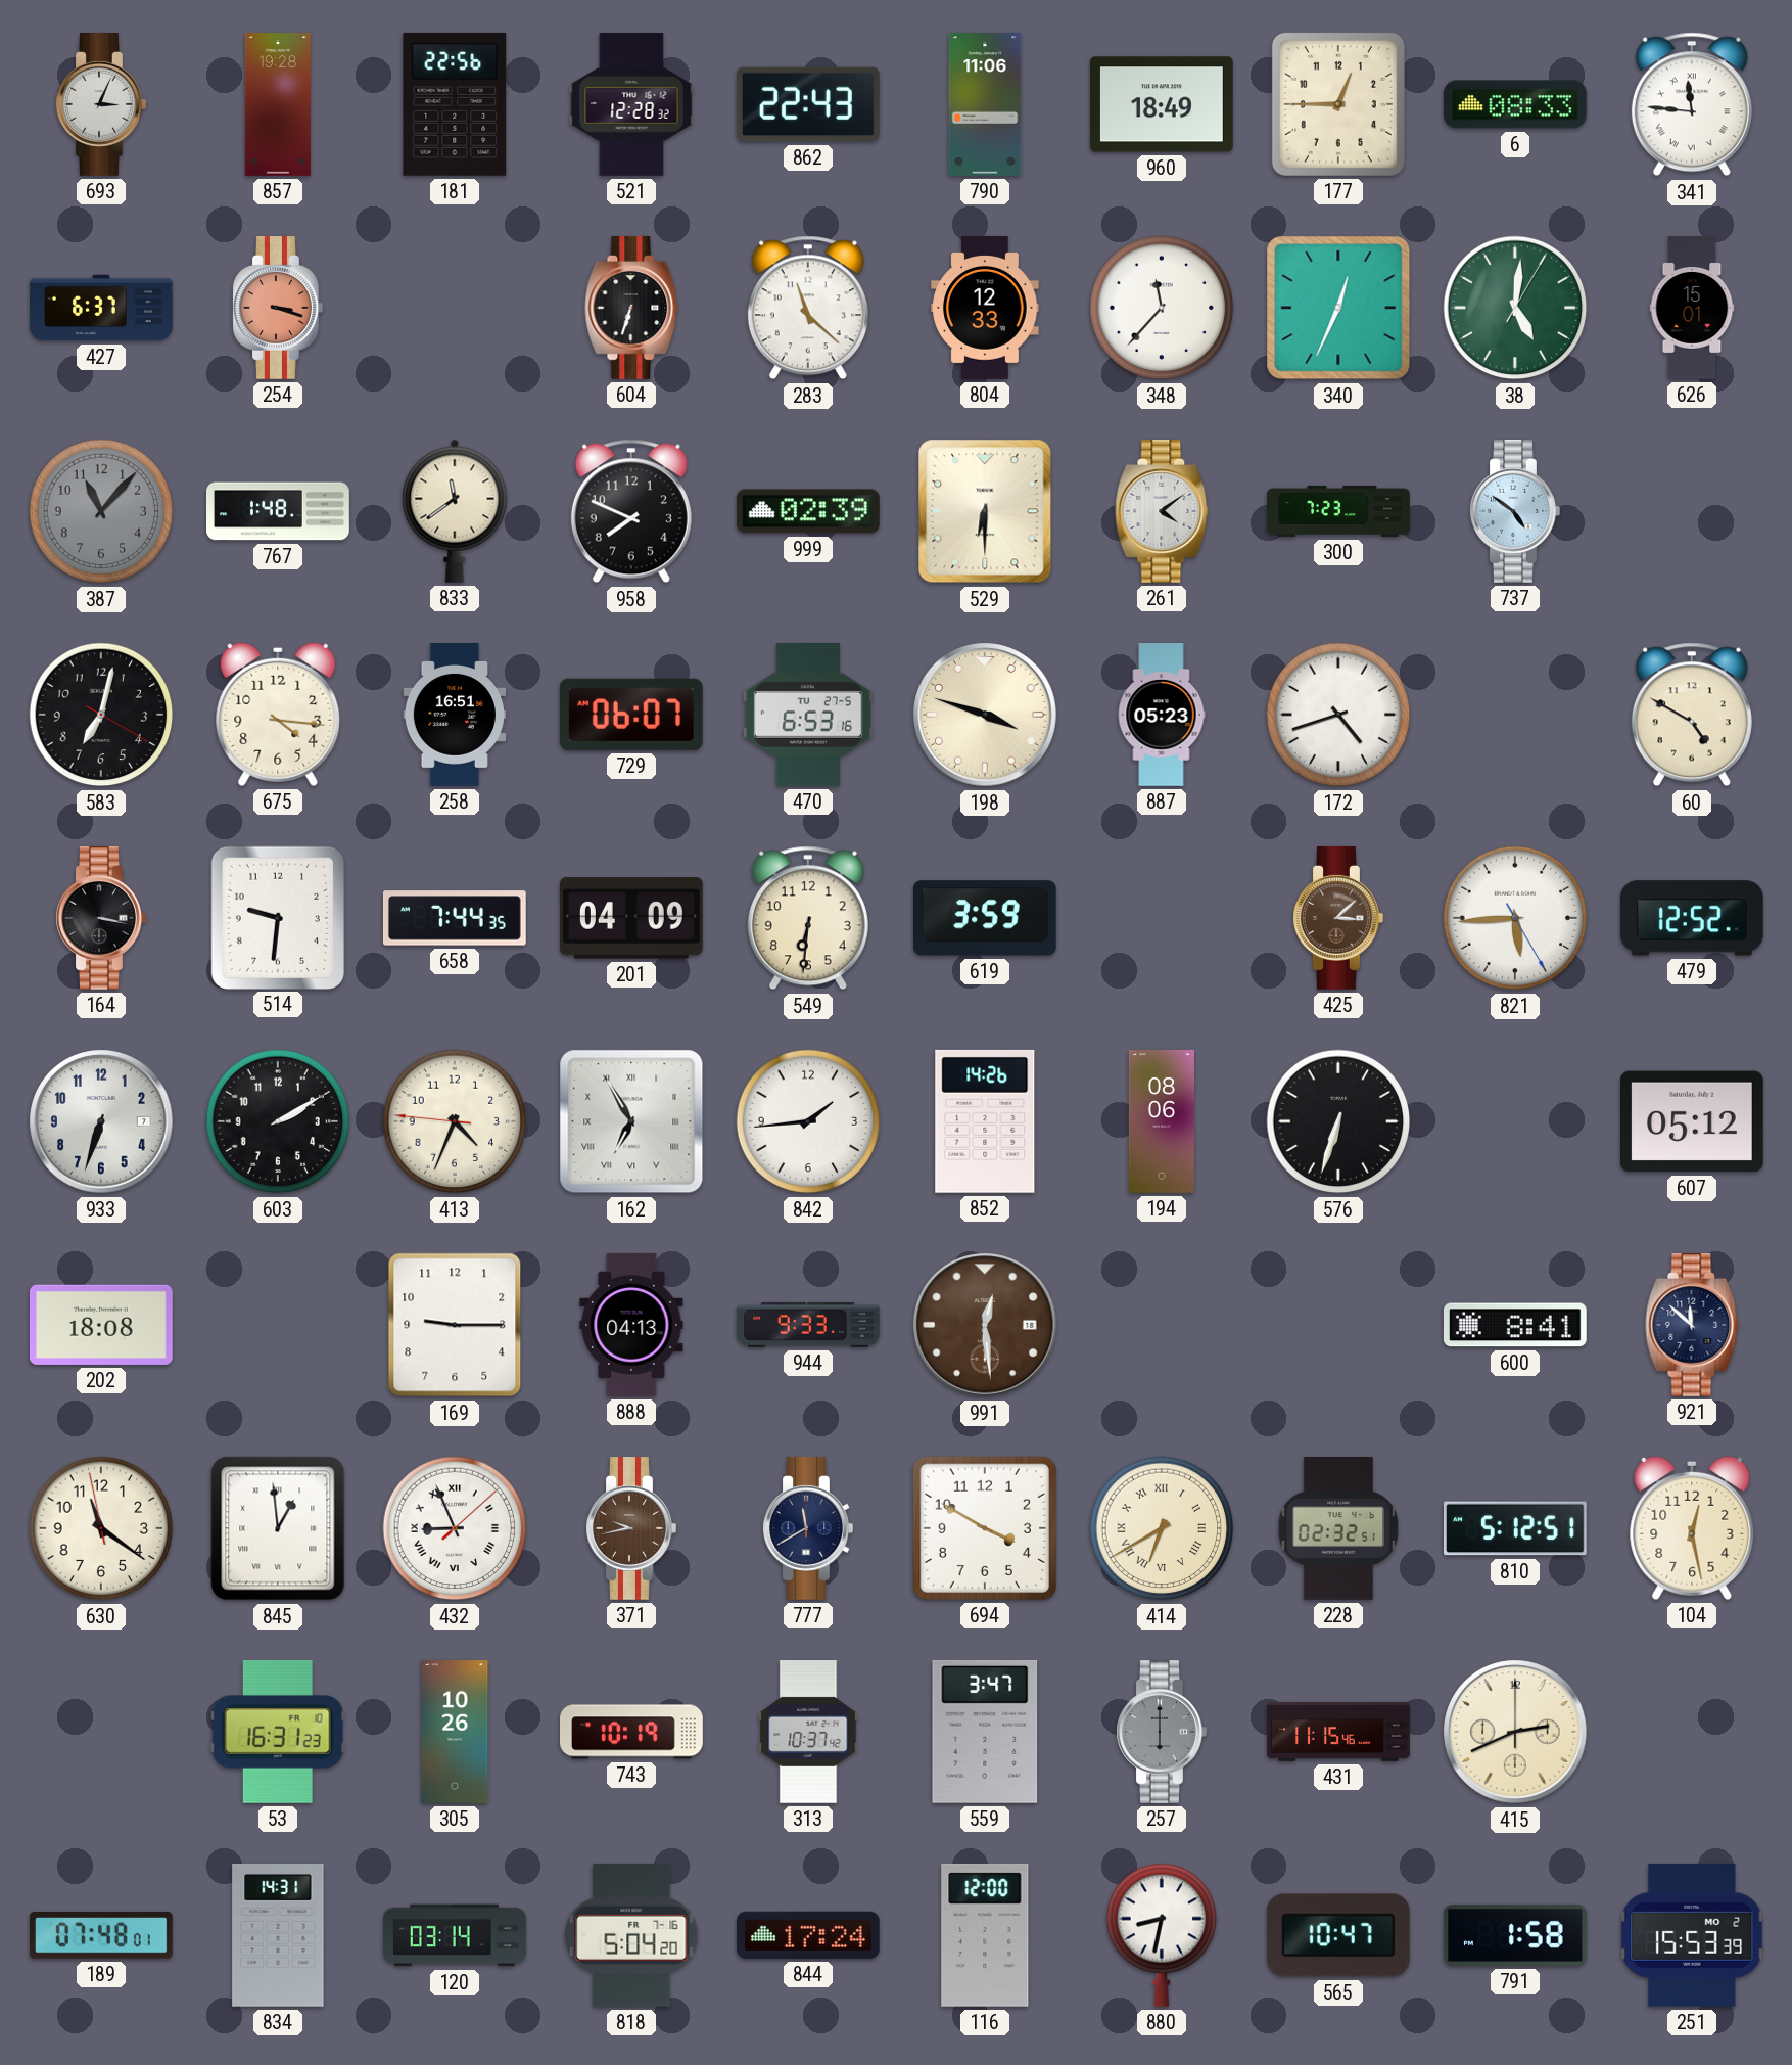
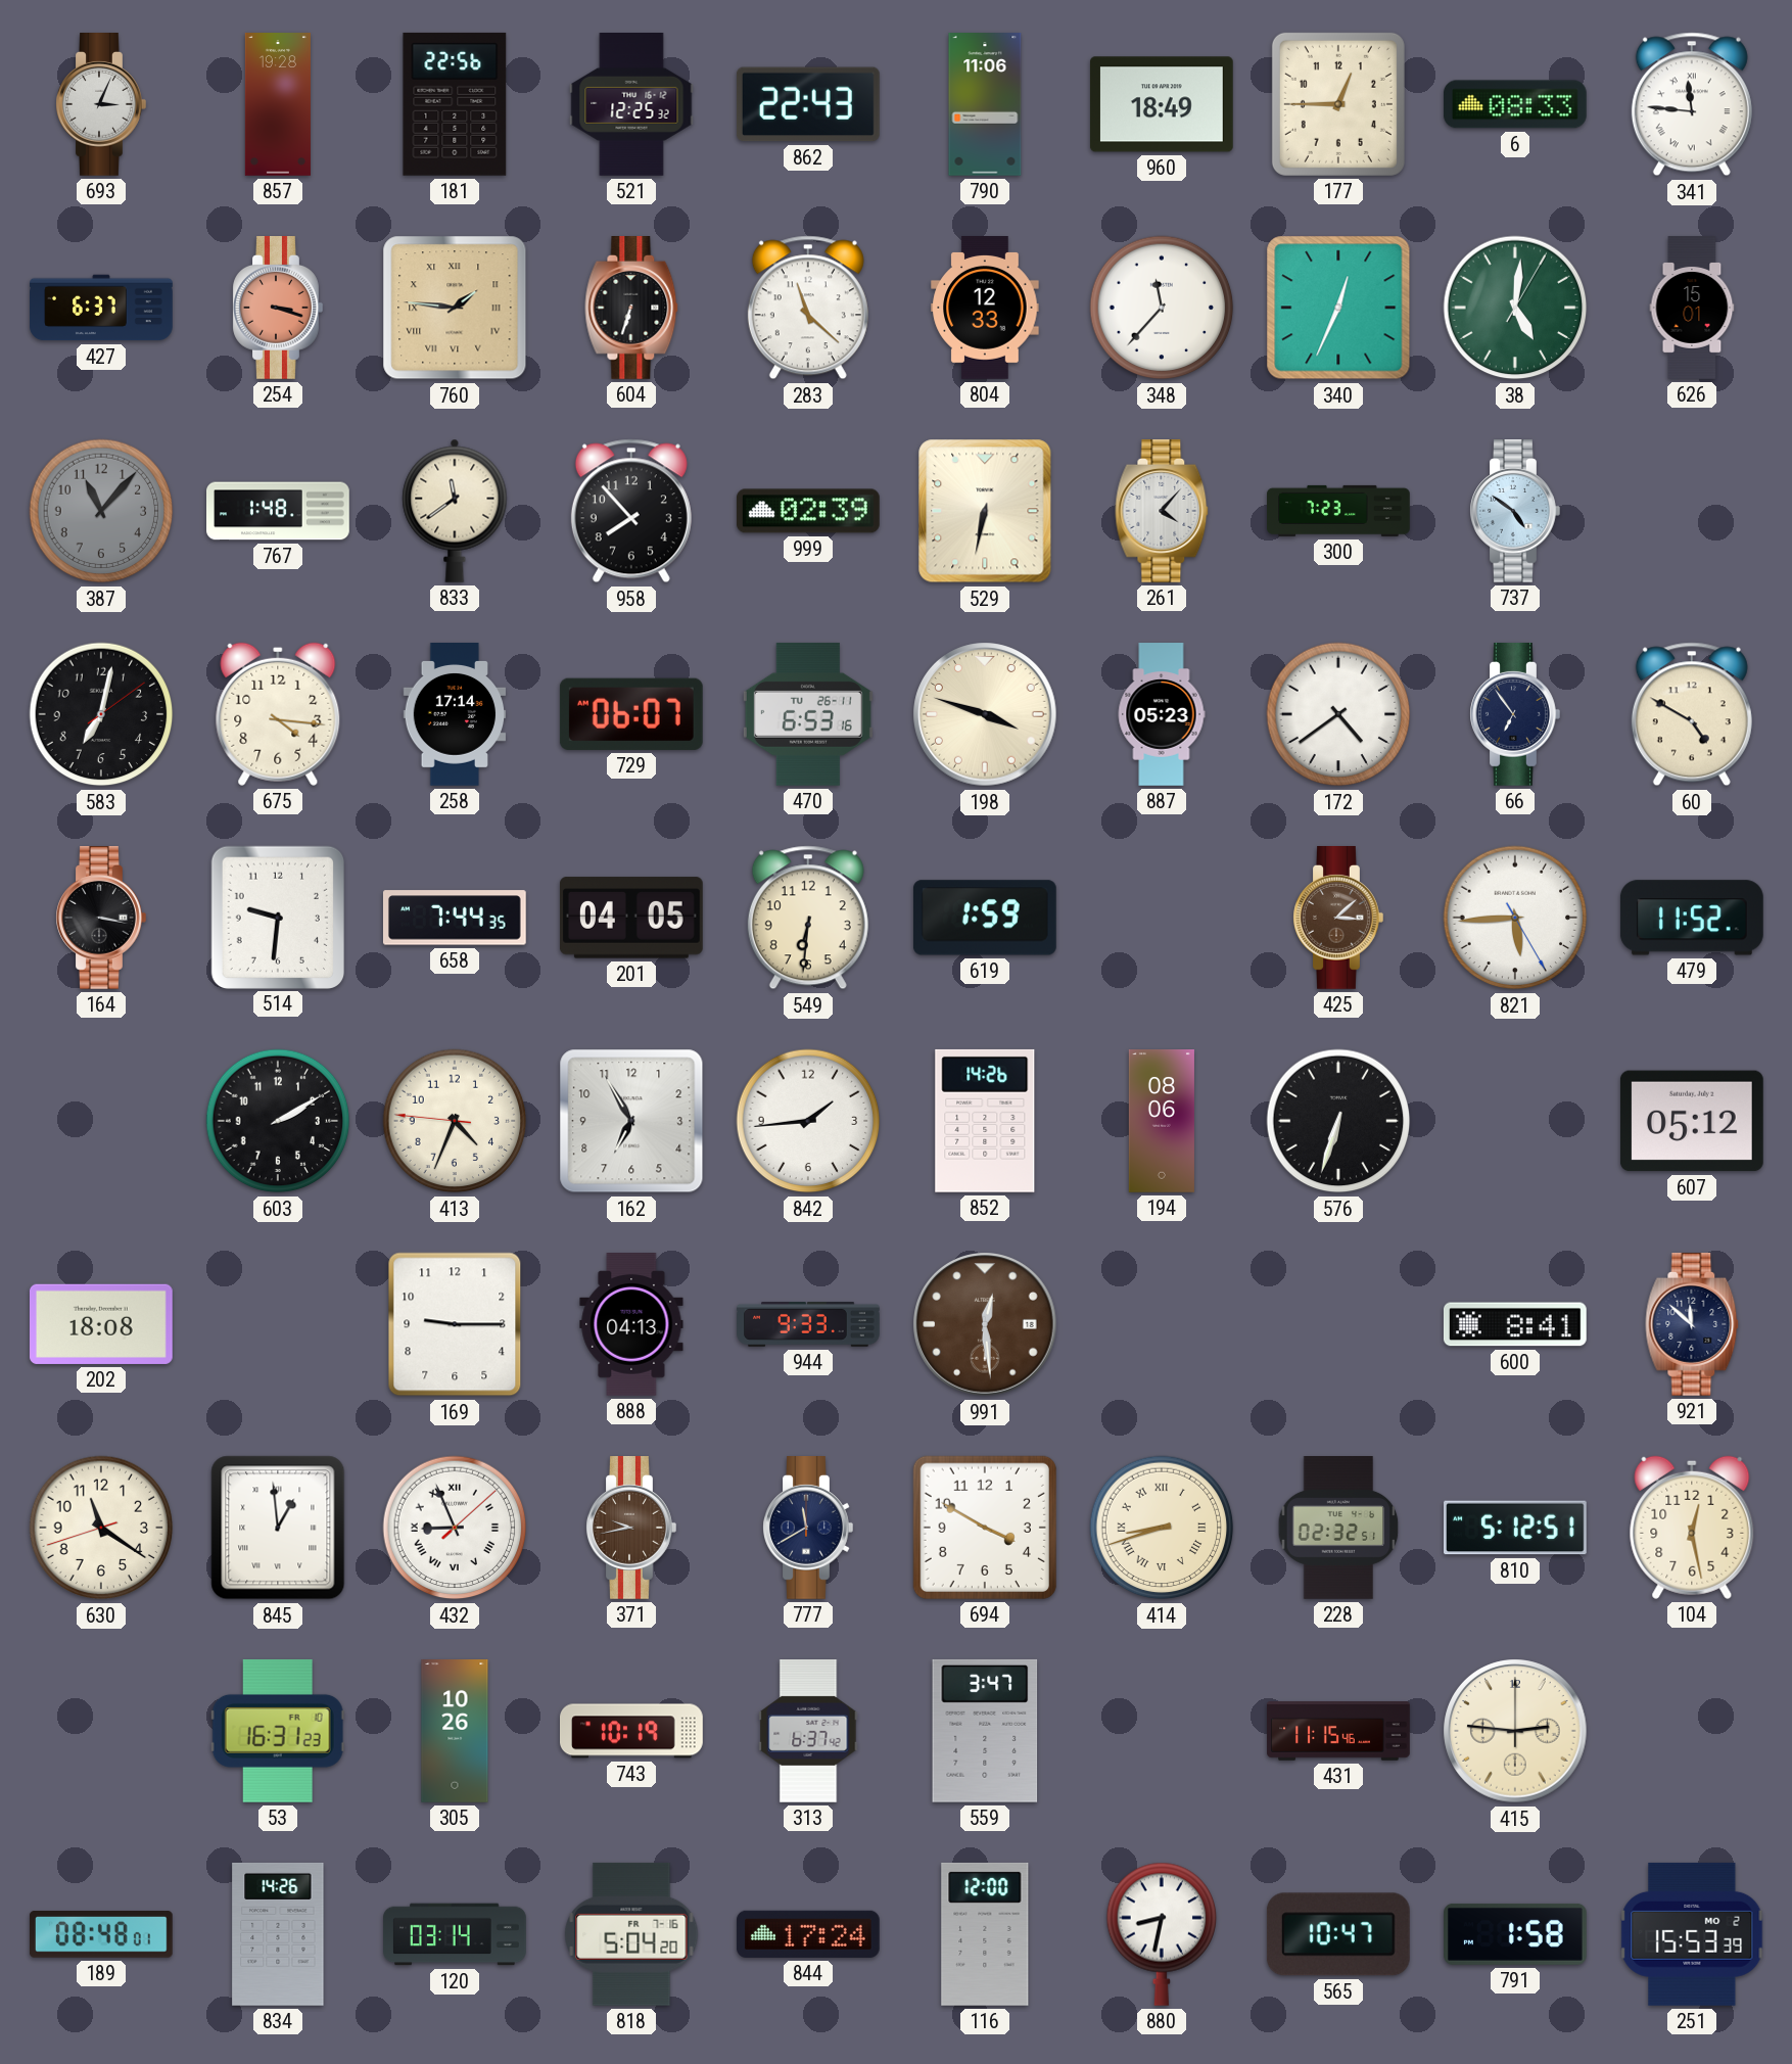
521: 12:28 -> 12:25 (631, 105)
760: none -> 1:46 (455, 308)
958: 7:49 -> 7:53 (631, 511)
529: 6:30 -> 6:32 (985, 511)
261: 4:09 -> 4:07 (1162, 512)
583: 7:02:20 -> 7:02:09 (101, 714)
258: 16:51 -> 17:14 (455, 715)
470 date: TU 27-5 -> TU 26-11 (808, 714)
172: 4:42 -> 4:39 (1338, 714)
66: none -> 6:54 (1515, 715)
201: 04:09 -> 04:05 (631, 918)
619: 3:59 -> 1:59 (985, 918)
479: 12:52 -> 11:52 (1692, 918)
933: 6:33 -> none (101, 1121)
162 numerals: Roman -> Arabic (631, 1121)
630: 11:20:58 -> 11:20:42 (101, 1528)
414: 6:40 -> 8:42 (1162, 1528)
313: 10:37 -> 6:37 (808, 1732)
257: 6:00 -> none (1162, 1733)
415: 2:41 -> 2:46 (1515, 1731)
189: 07:48 -> 08:48 (101, 1935)
834: 14:31 -> 14:26 (278, 1934)
